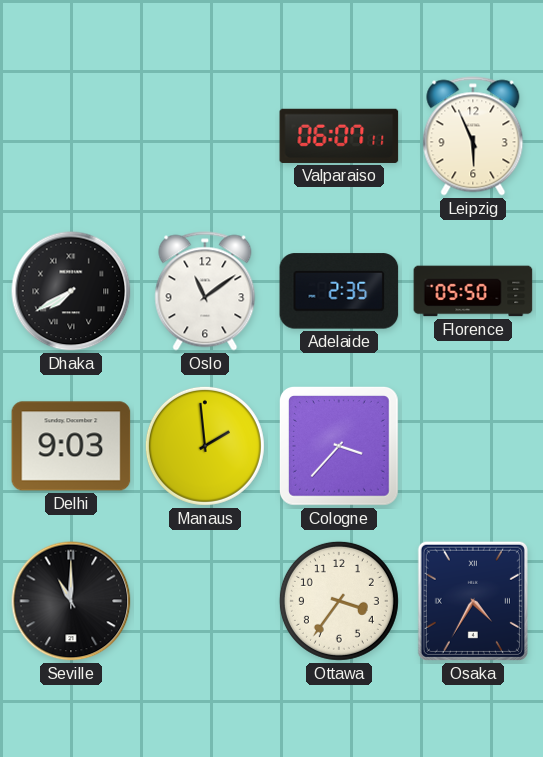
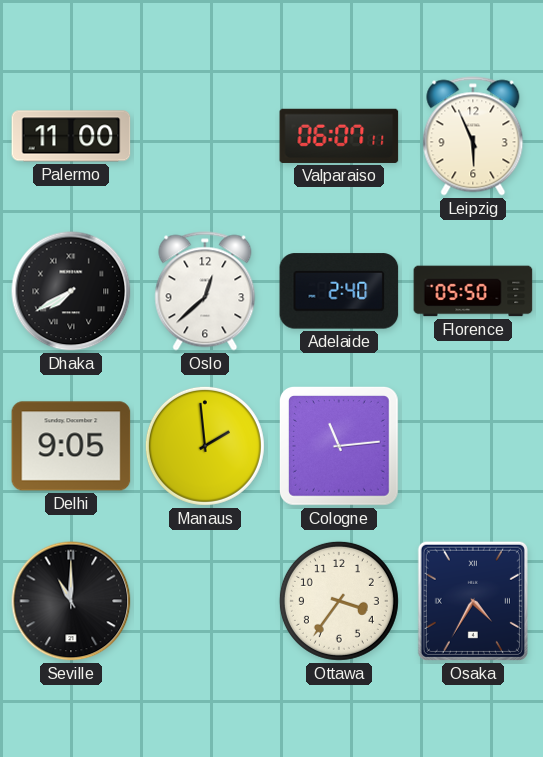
Palermo: none -> 11:00 (71, 136)
Oslo: 11:09 -> 12:38 (205, 291)
Adelaide: 2:35 -> 2:40 (339, 291)
Delhi: 9:03 -> 9:05 (71, 446)
Cologne: 3:37 -> 11:14 (340, 447)
